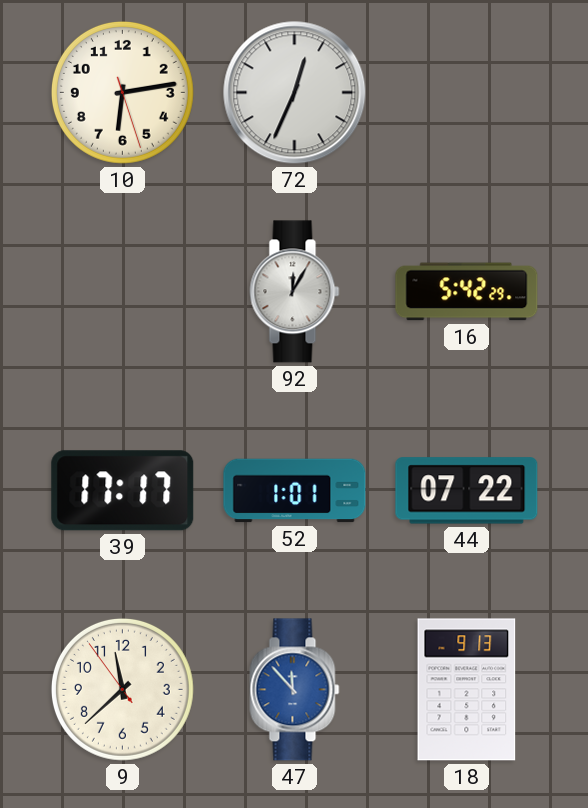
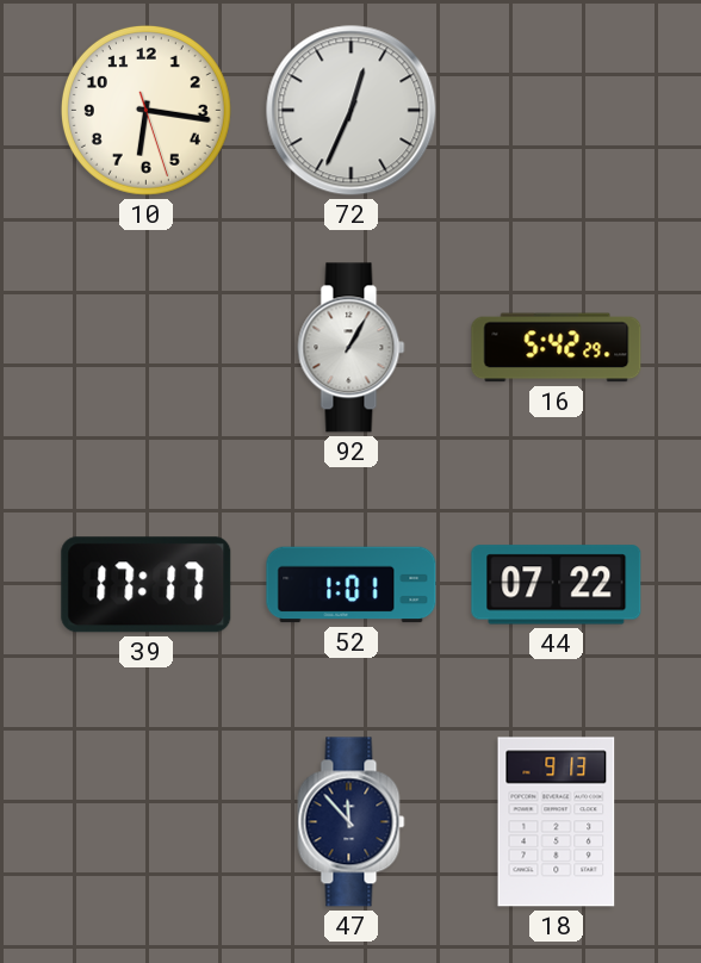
10: 6:13 -> 6:16 (145, 110)
92: 12:05 -> 1:05 (352, 348)
9: 11:37 -> none (122, 689)
47 dial: blue -> navy (352, 822)
